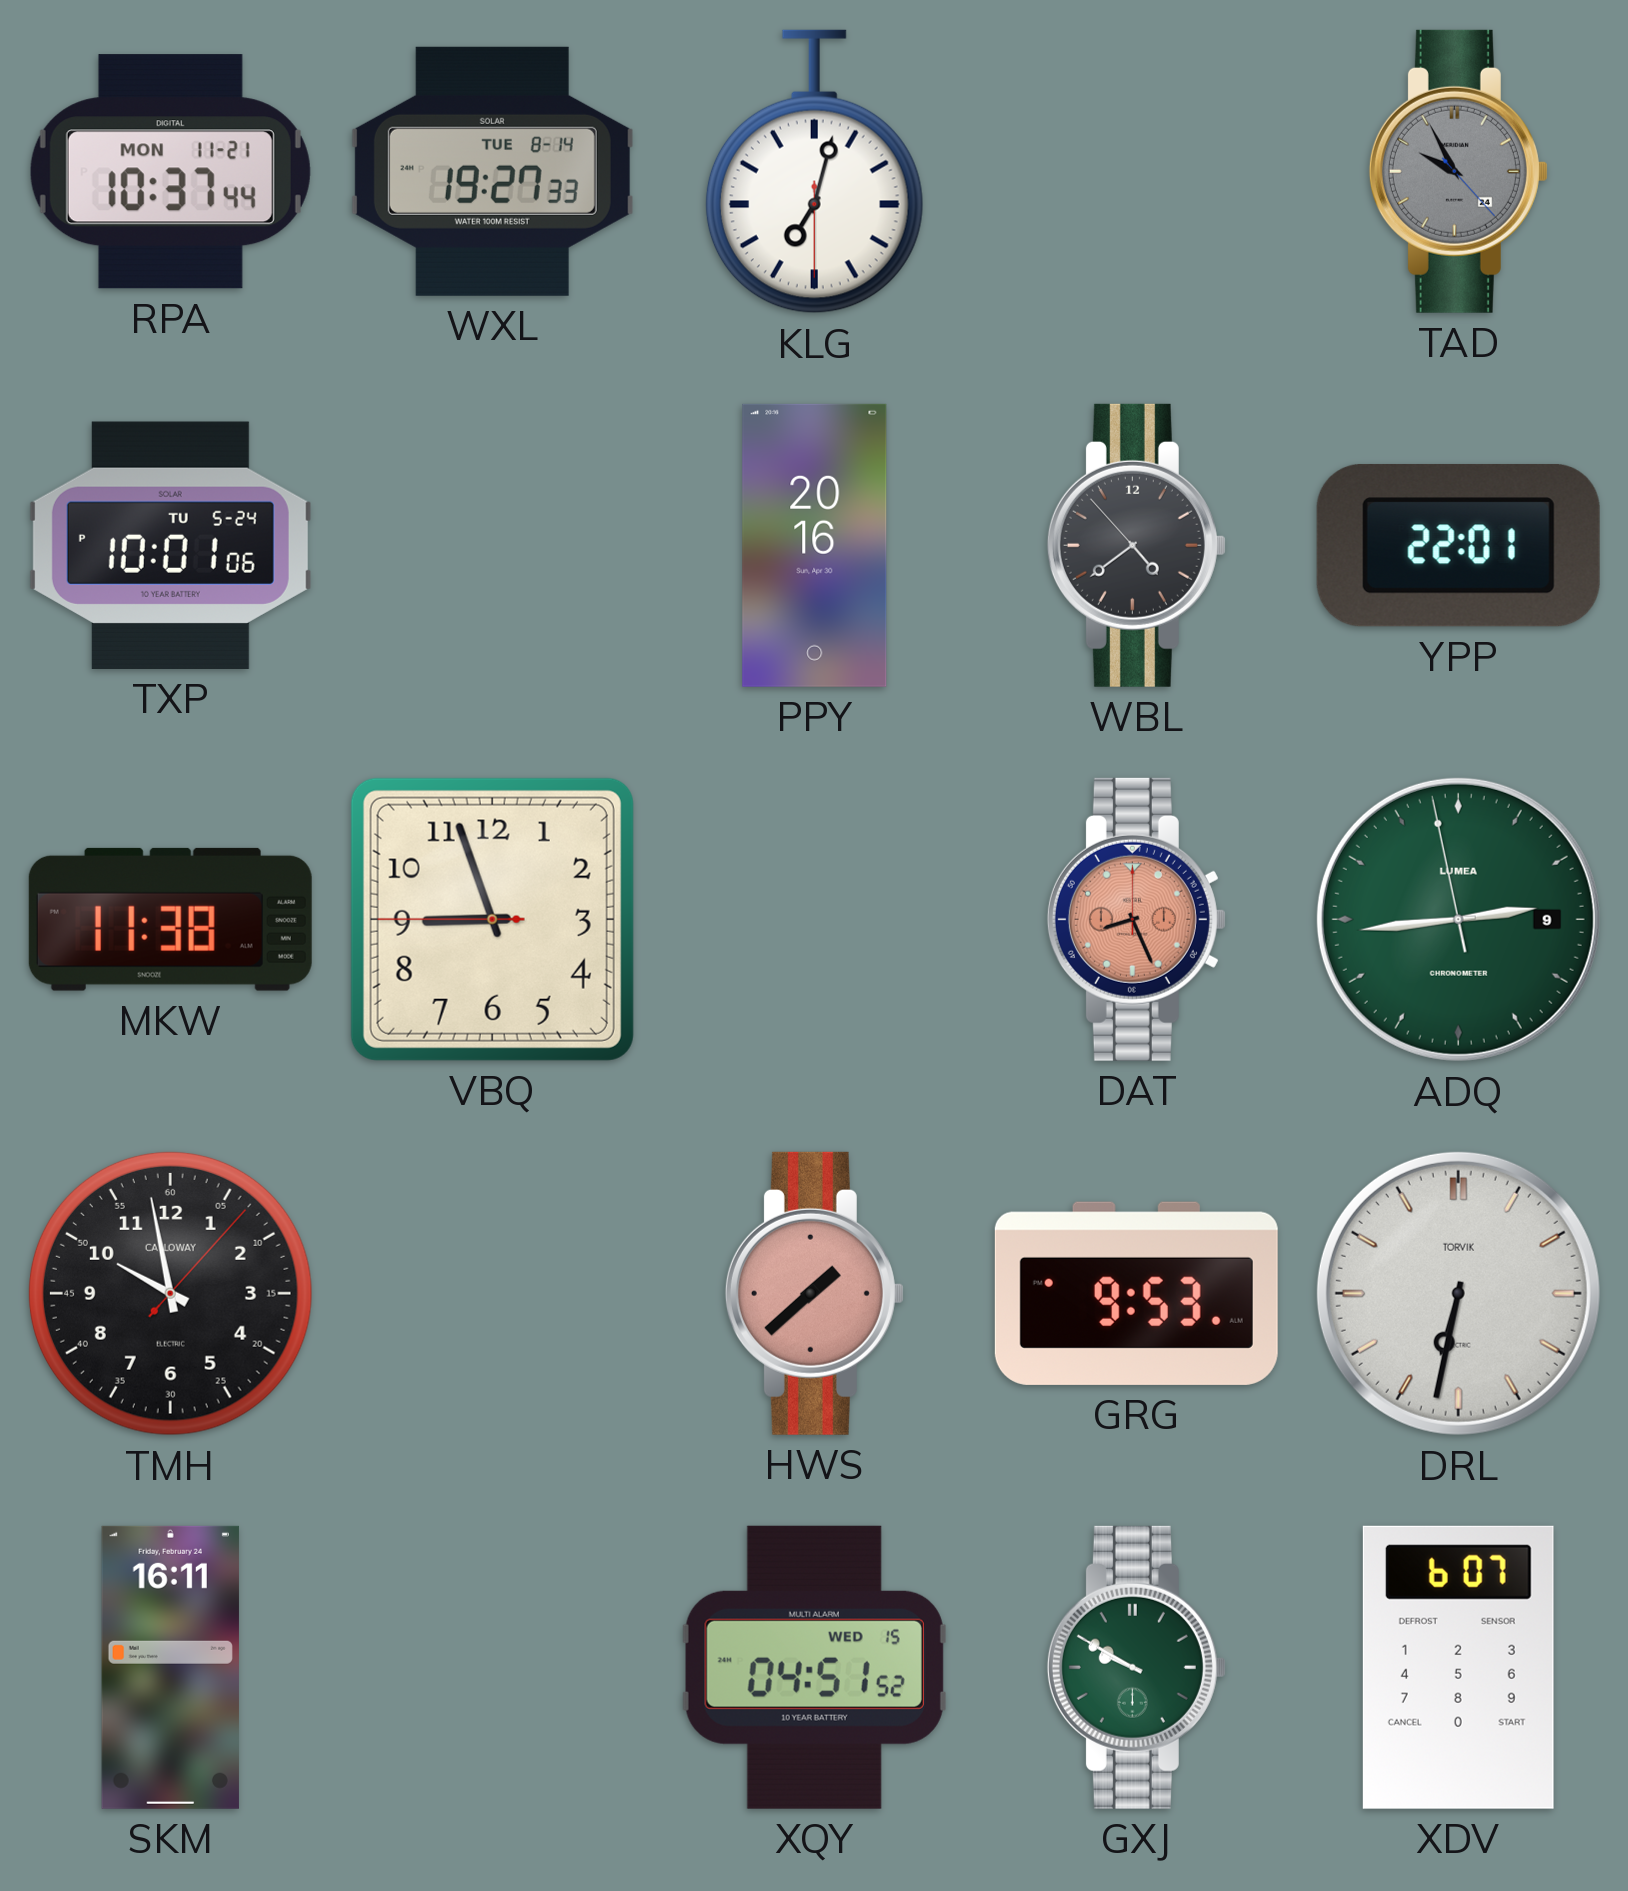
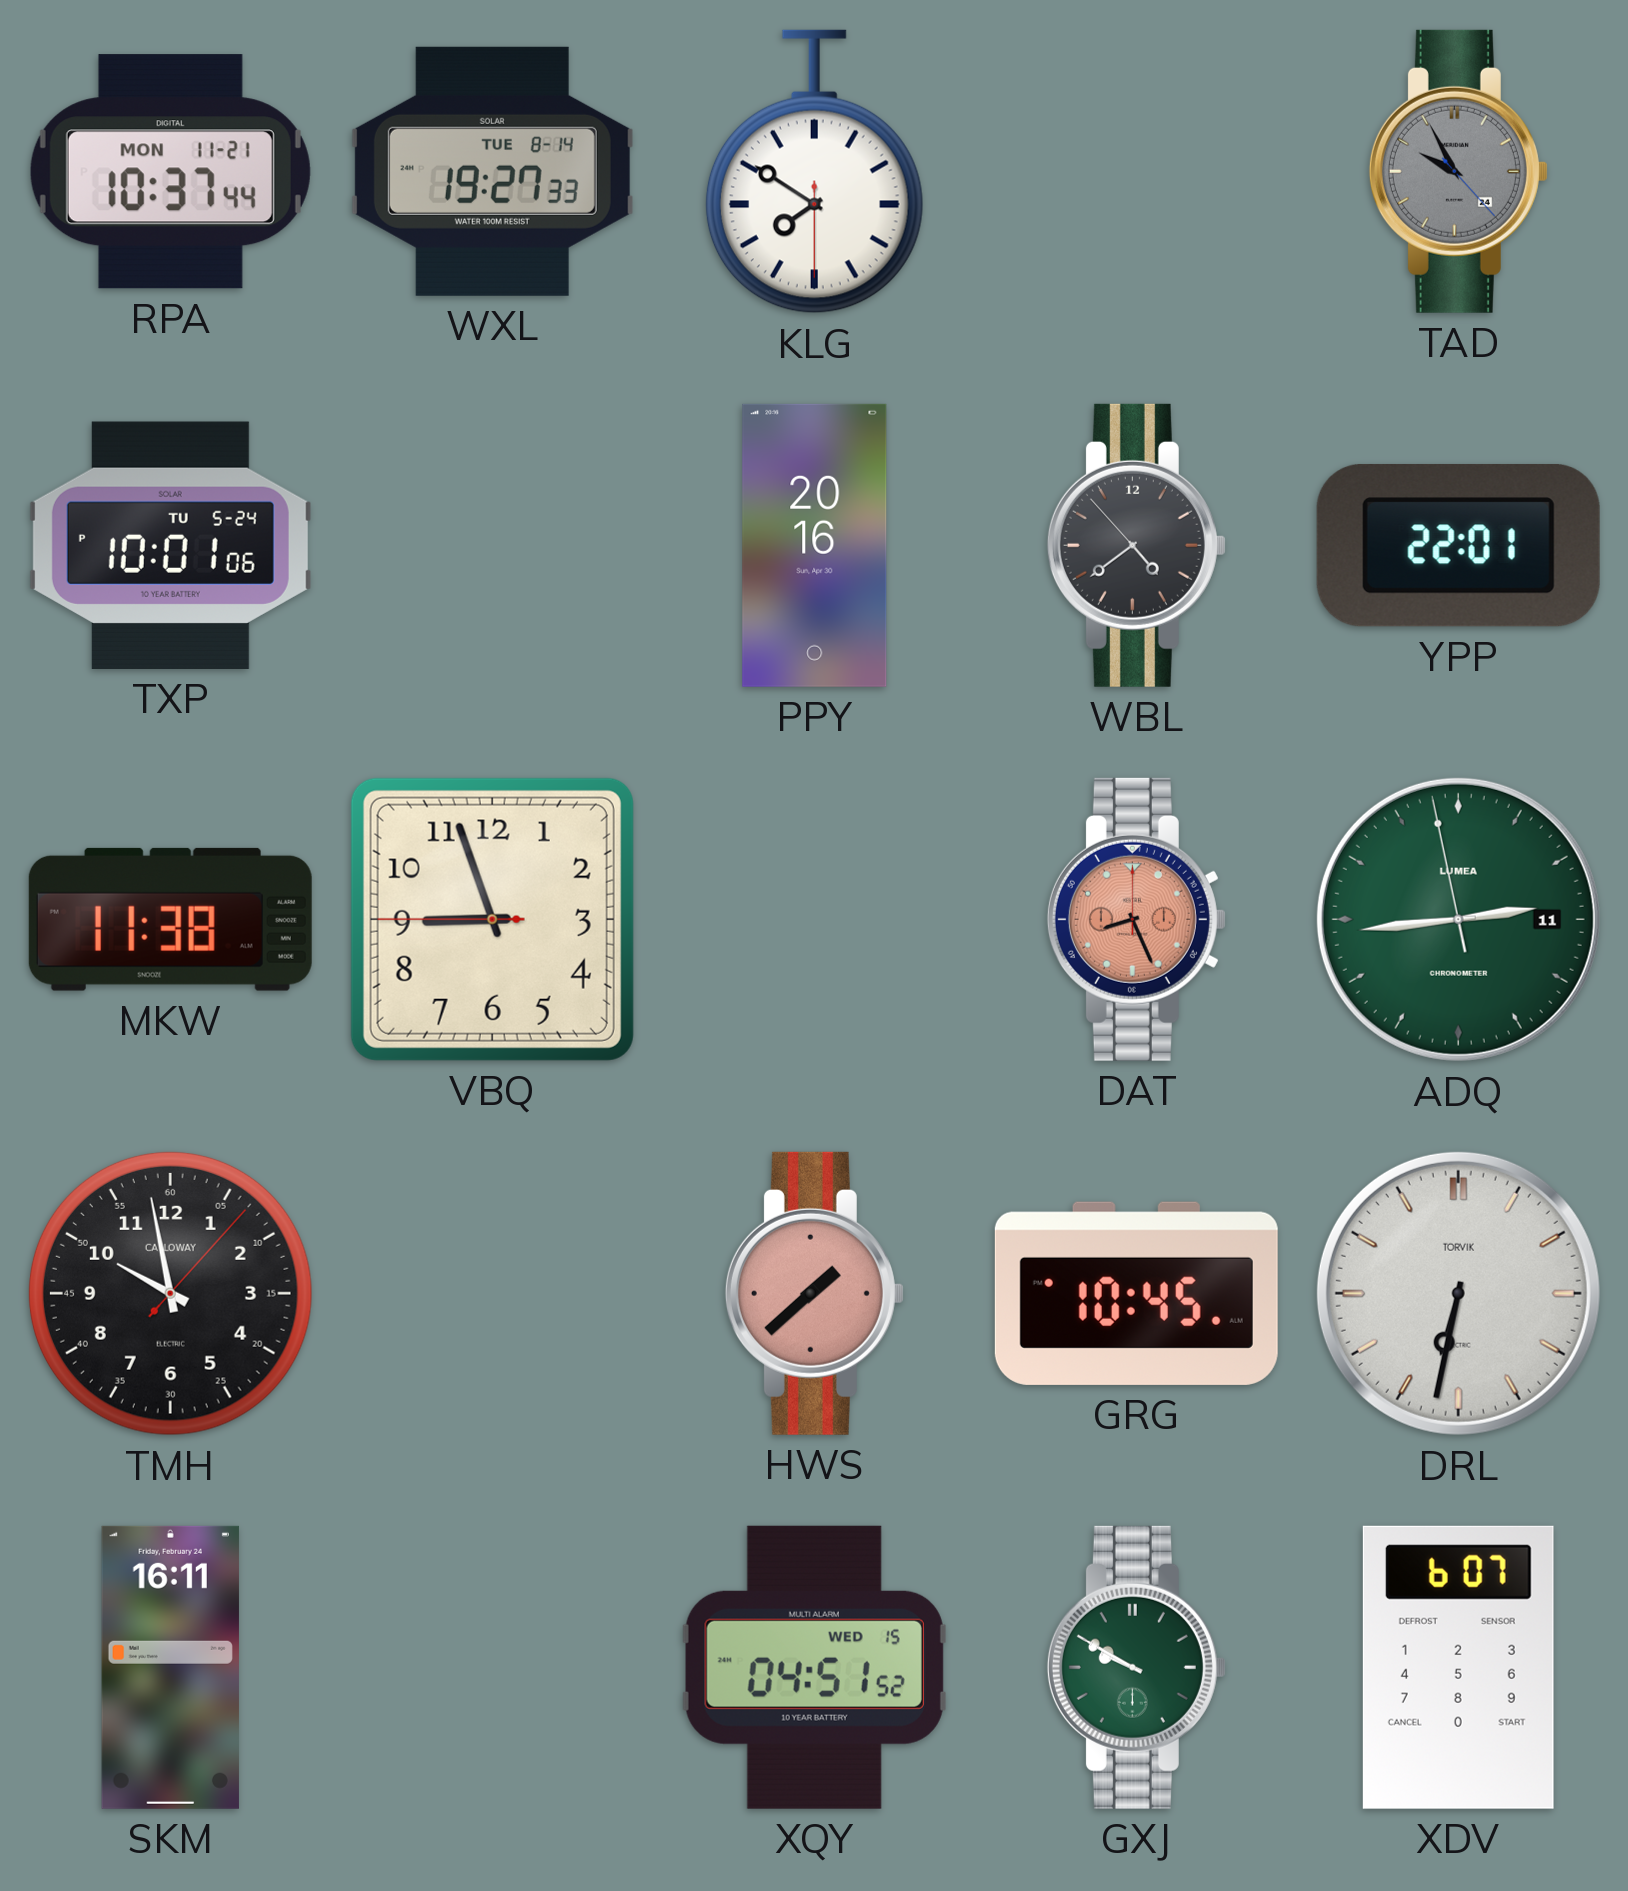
KLG: 7:02 -> 7:50 (814, 172)
ADQ date: 9 -> 11 (1458, 919)
GRG: 9:53 -> 10:45 (1136, 1293)
